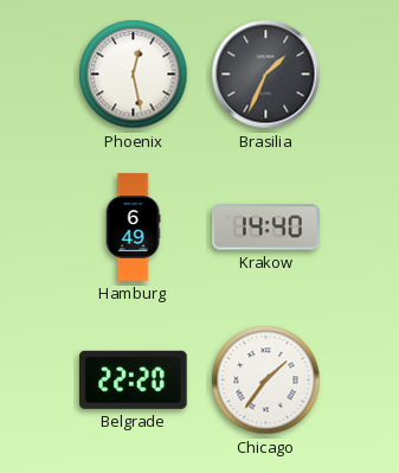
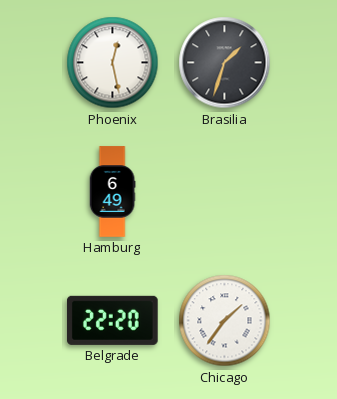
Brasilia: 1:34 -> 1:33 (225, 63)
Krakow: 14:40 -> none (266, 228)
